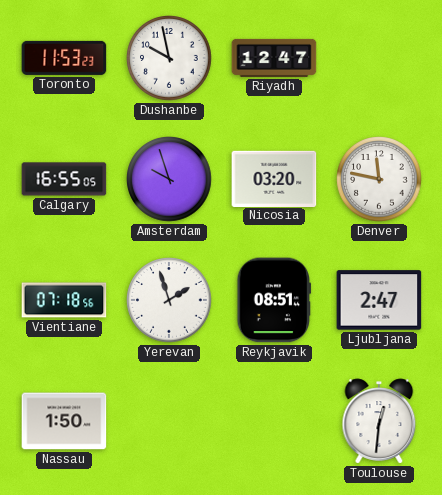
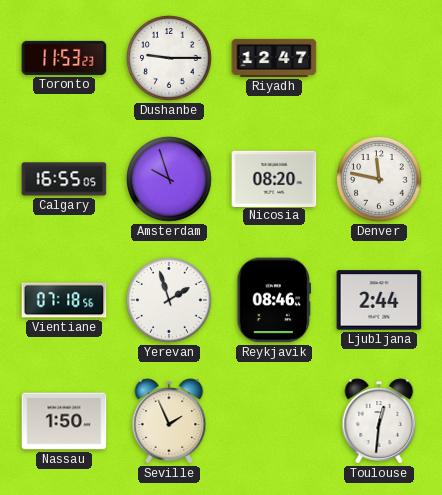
Dushanbe: 9:58 -> 9:15 (169, 58)
Nicosia: 03:20 -> 08:20 (274, 178)
Reykjavik: 08:51 -> 08:46 (274, 300)
Ljubljana: 2:47 -> 2:44 (379, 300)
Seville: none -> 1:56 (169, 421)
